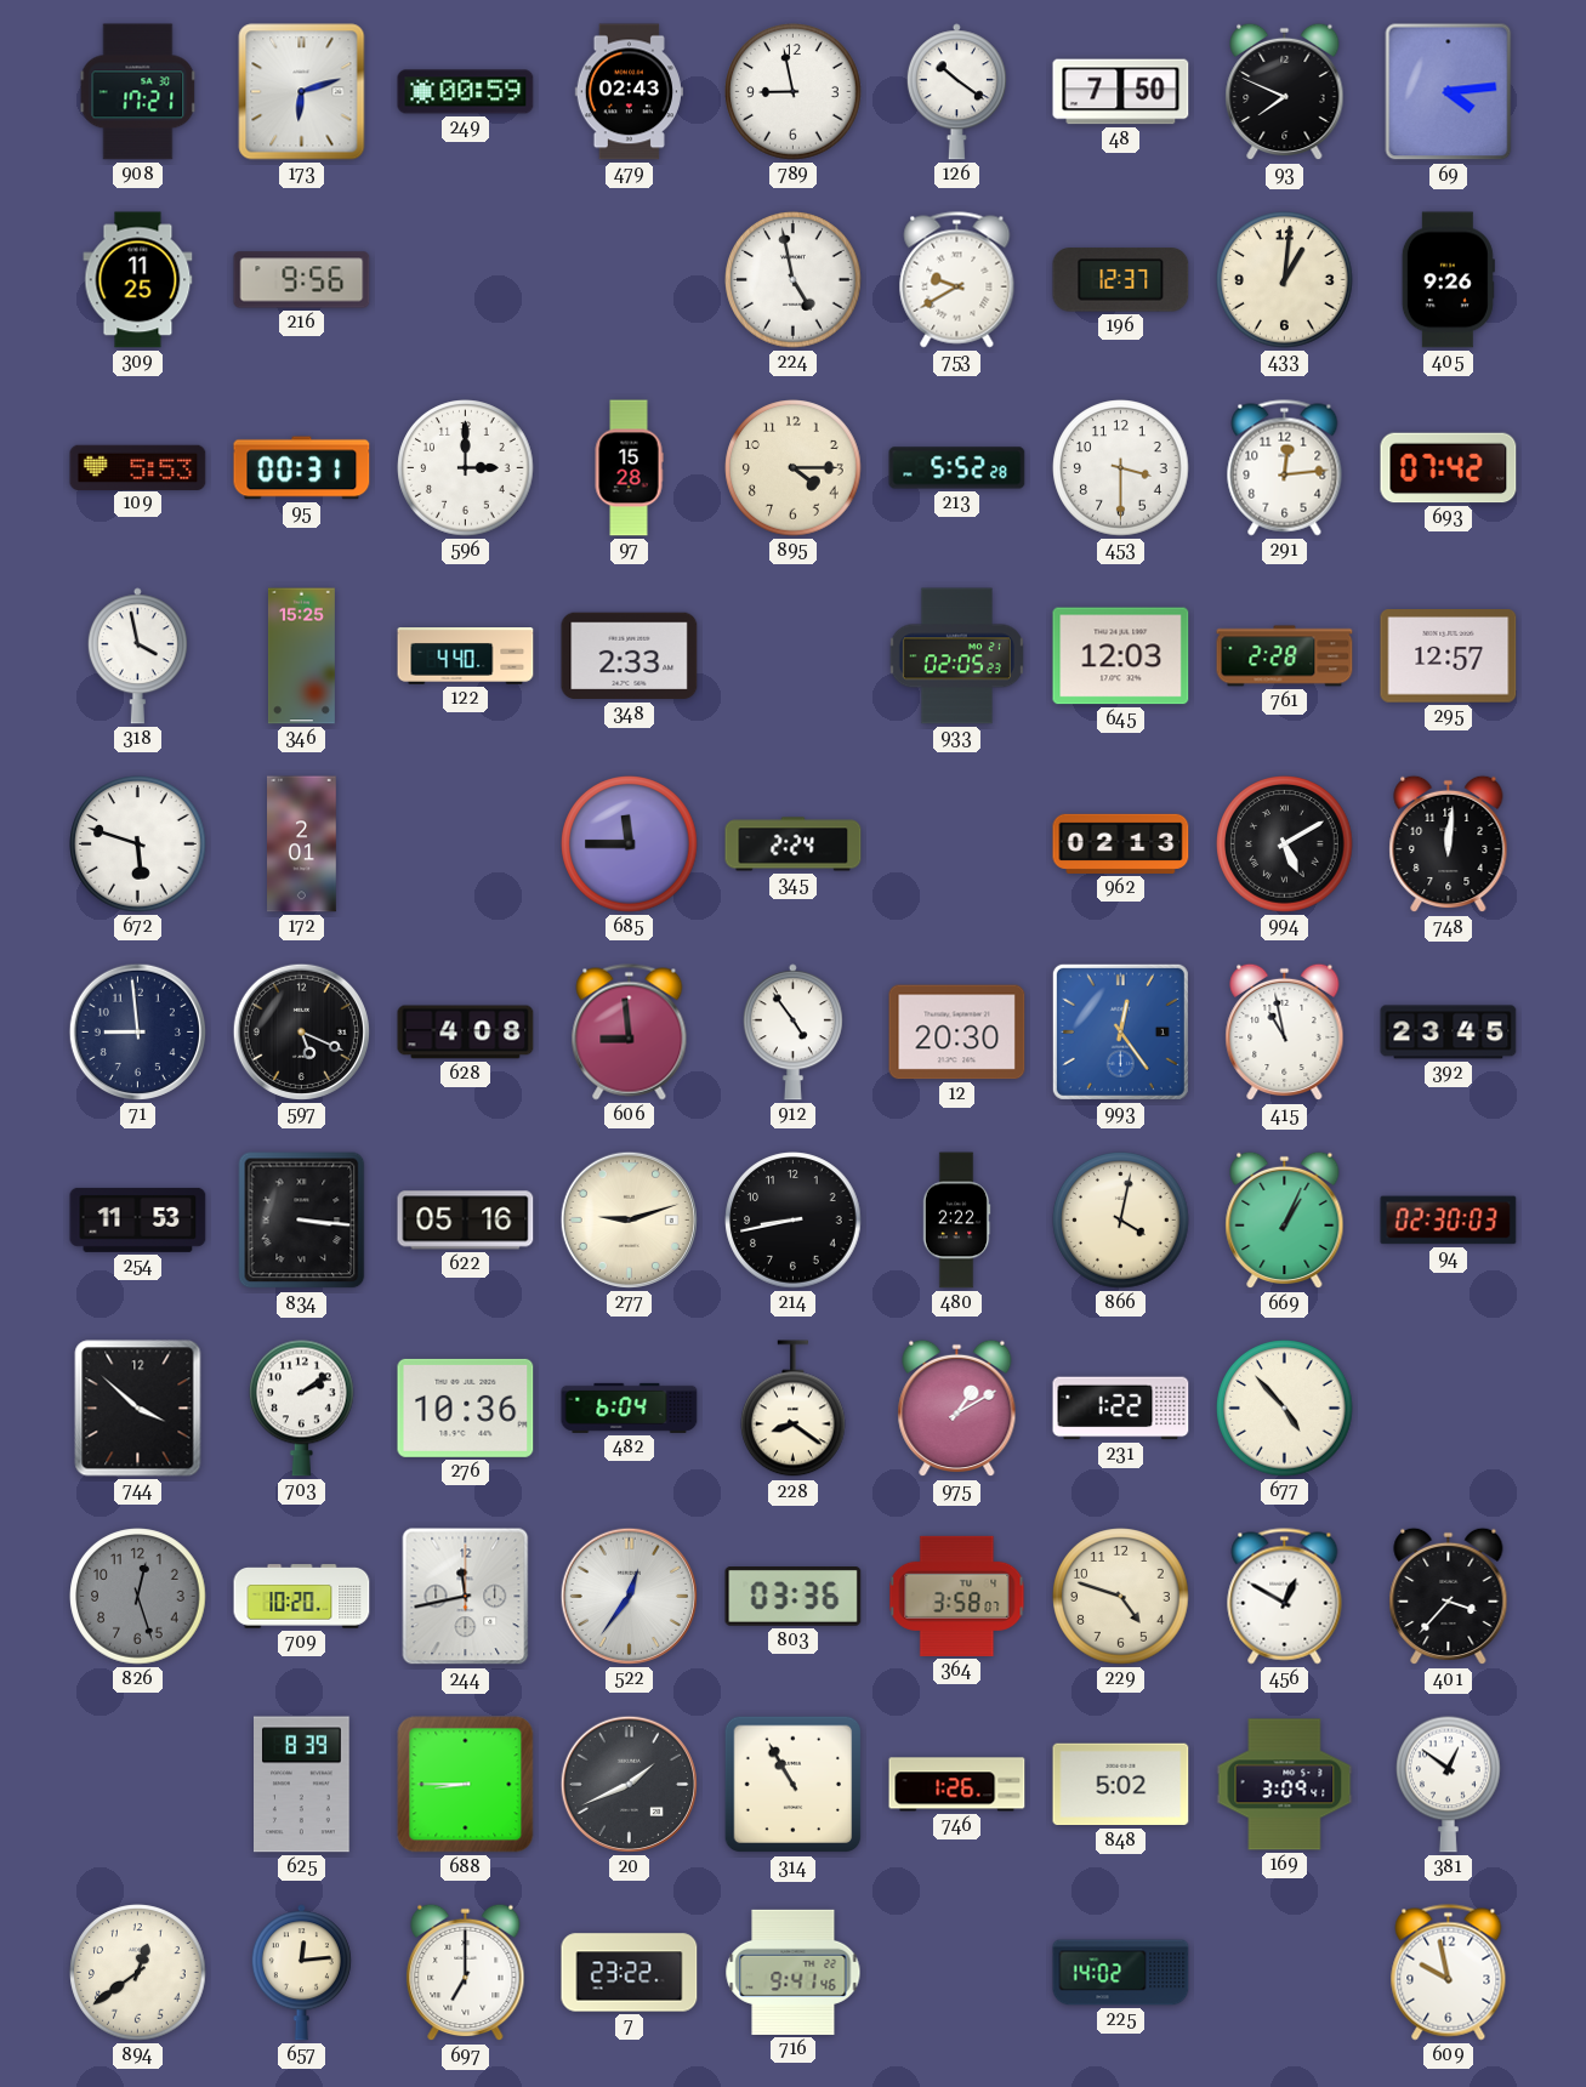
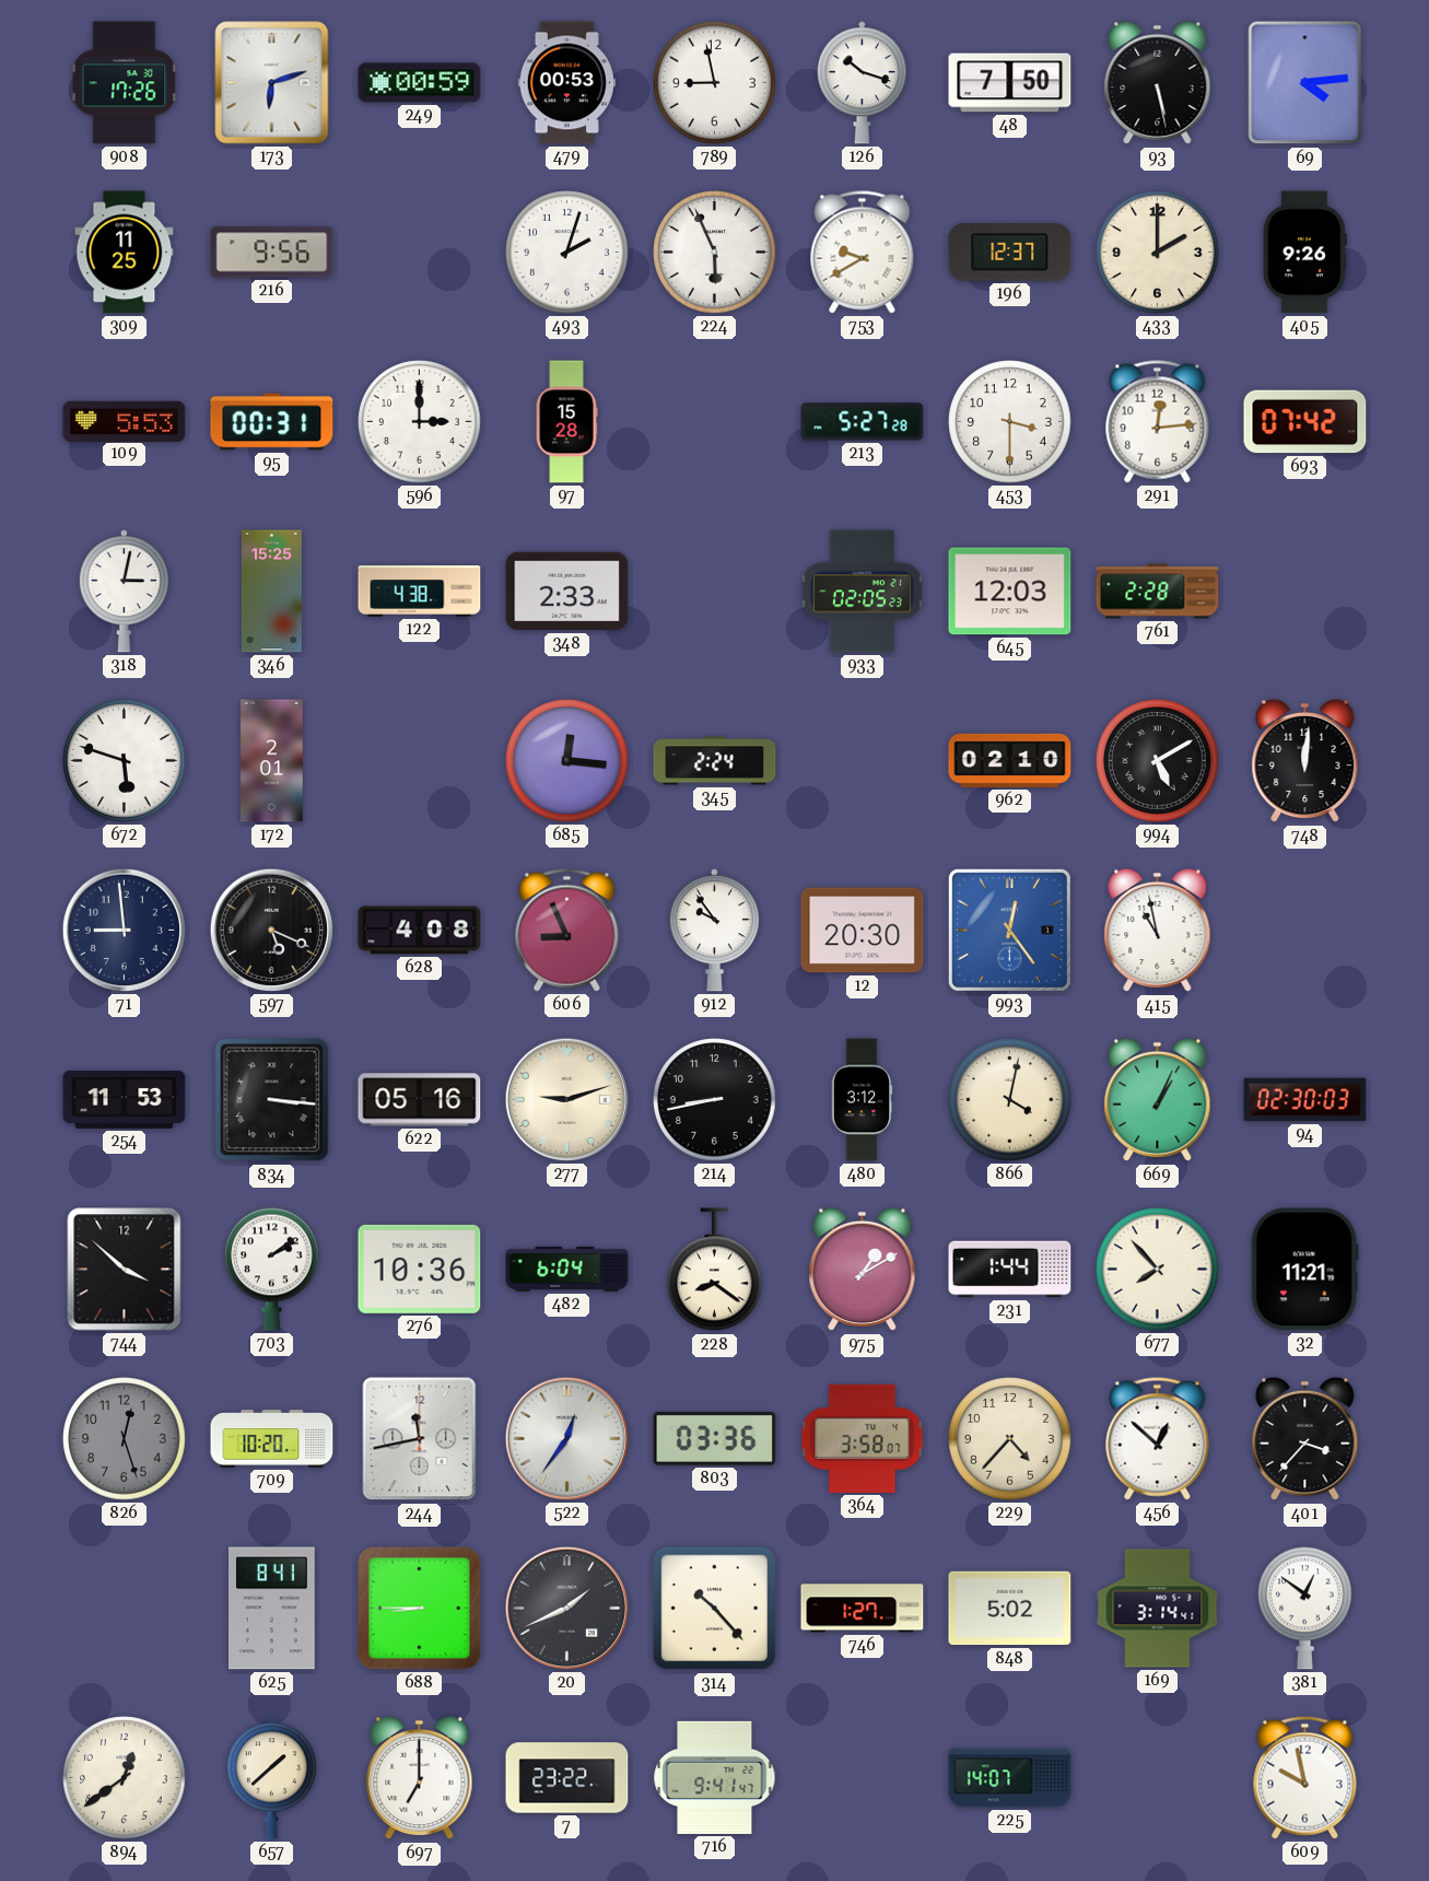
908: 17:21 -> 17:26 (125, 83)
479: 02:43 -> 00:53 (566, 83)
126: 10:21 -> 10:18 (862, 83)
93: 7:49 -> 5:28 (1158, 83)
493: none -> 2:03 (567, 253)
224: 4:58 -> 5:56 (715, 253)
433: 1:01 -> 2:00 (1158, 253)
895: 4:15 -> none (794, 468)
213: 5:52 -> 5:27 (863, 422)
318: 3:58 -> 3:02 (124, 592)
122: 4:40 -> 4:38 (420, 592)
295: 12:57 -> none (1449, 656)
685: 11:45 -> 12:16 (567, 761)
962: 02:13 -> 02:10 (1010, 760)
606: 8:59 -> 8:56 (567, 931)
912: 4:54 -> 9:54 (714, 931)
392: 23:45 -> none (1449, 1033)
480: 2:22 -> 3:12 (862, 1100)
231: 1:22 -> 1:44 (1010, 1270)
677: 4:53 -> 7:53 (1158, 1270)
32: none -> 11:21 (1304, 1270)
229: 4:48 -> 4:37 (1010, 1439)
456: 12:50 -> 12:52 (1158, 1439)
625: 8:39 -> 8:41 (272, 1609)
314: 10:55 -> 10:23 (715, 1609)
746: 1:26 -> 1:27 (863, 1609)
169: 3:09 -> 3:14 (1158, 1609)
657: 12:14 -> 1:38 (271, 1778)
716: 9:41:46 -> 9:41:47 (715, 1777)
225: 14:02 -> 14:07 (1010, 1778)
